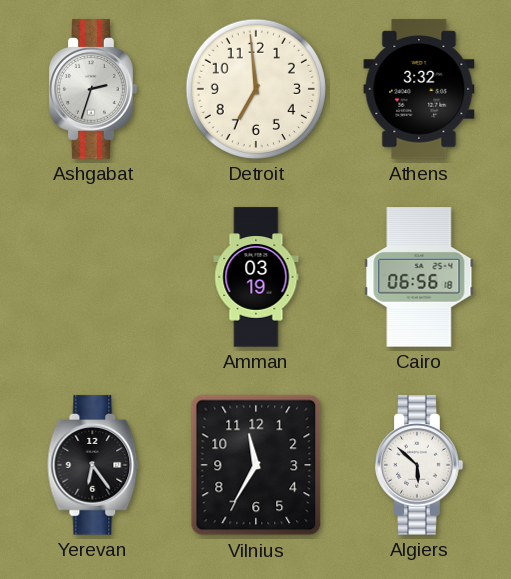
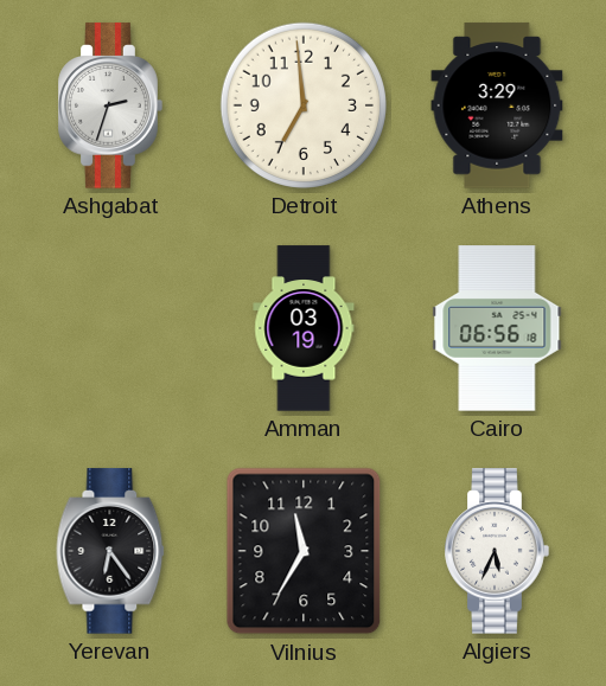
Athens: 3:32 -> 3:29 (497, 105)
Algiers: 5:52 -> 5:34 (497, 551)
